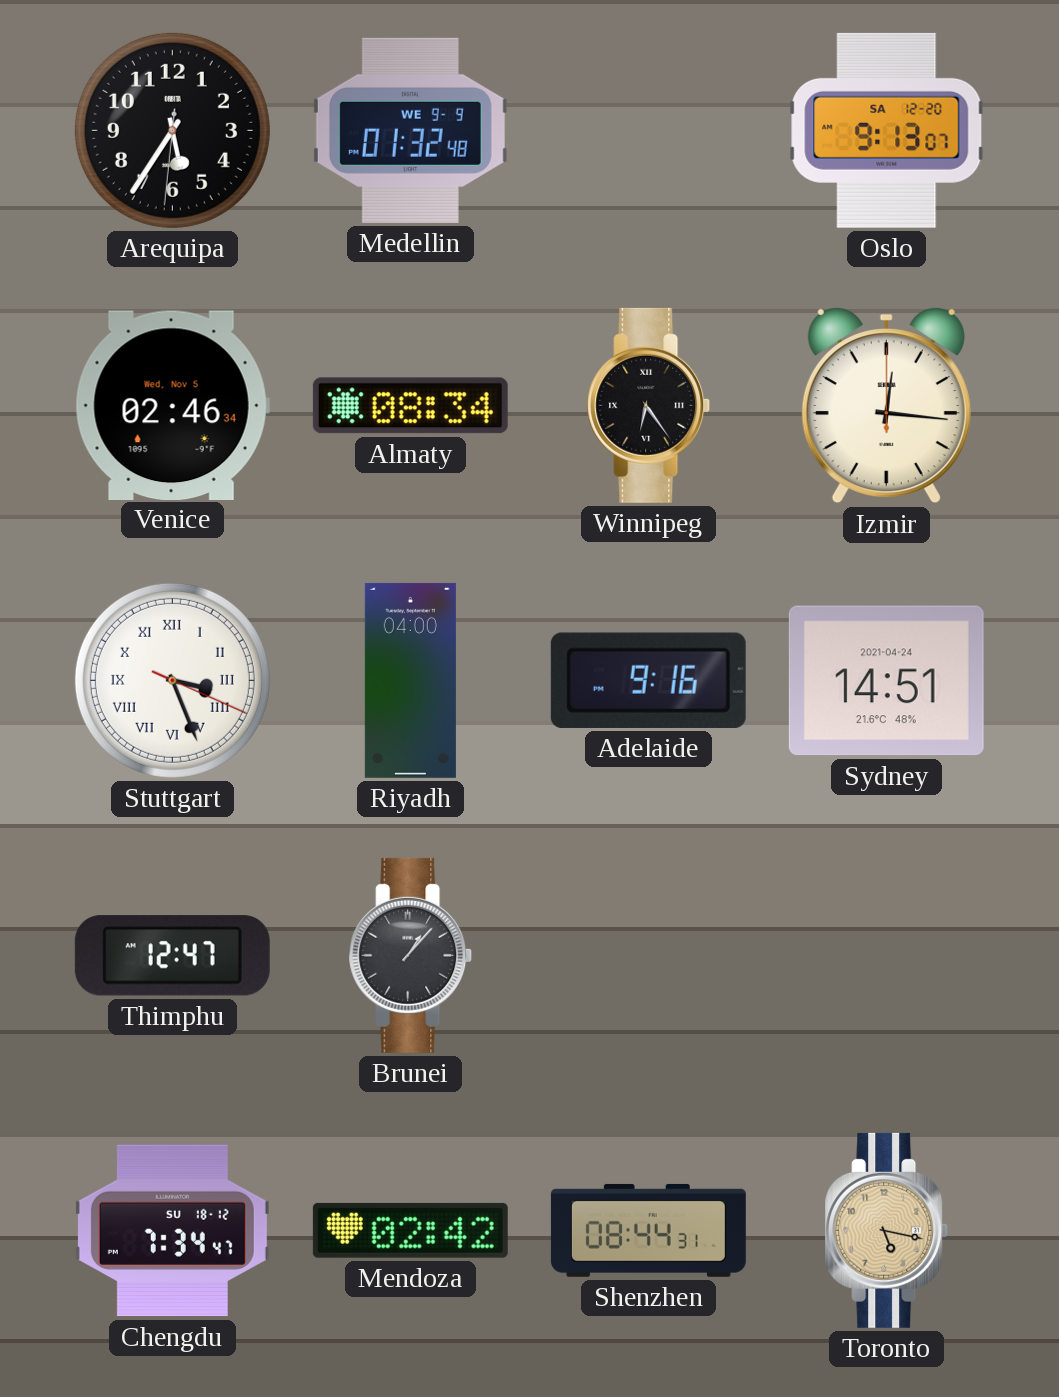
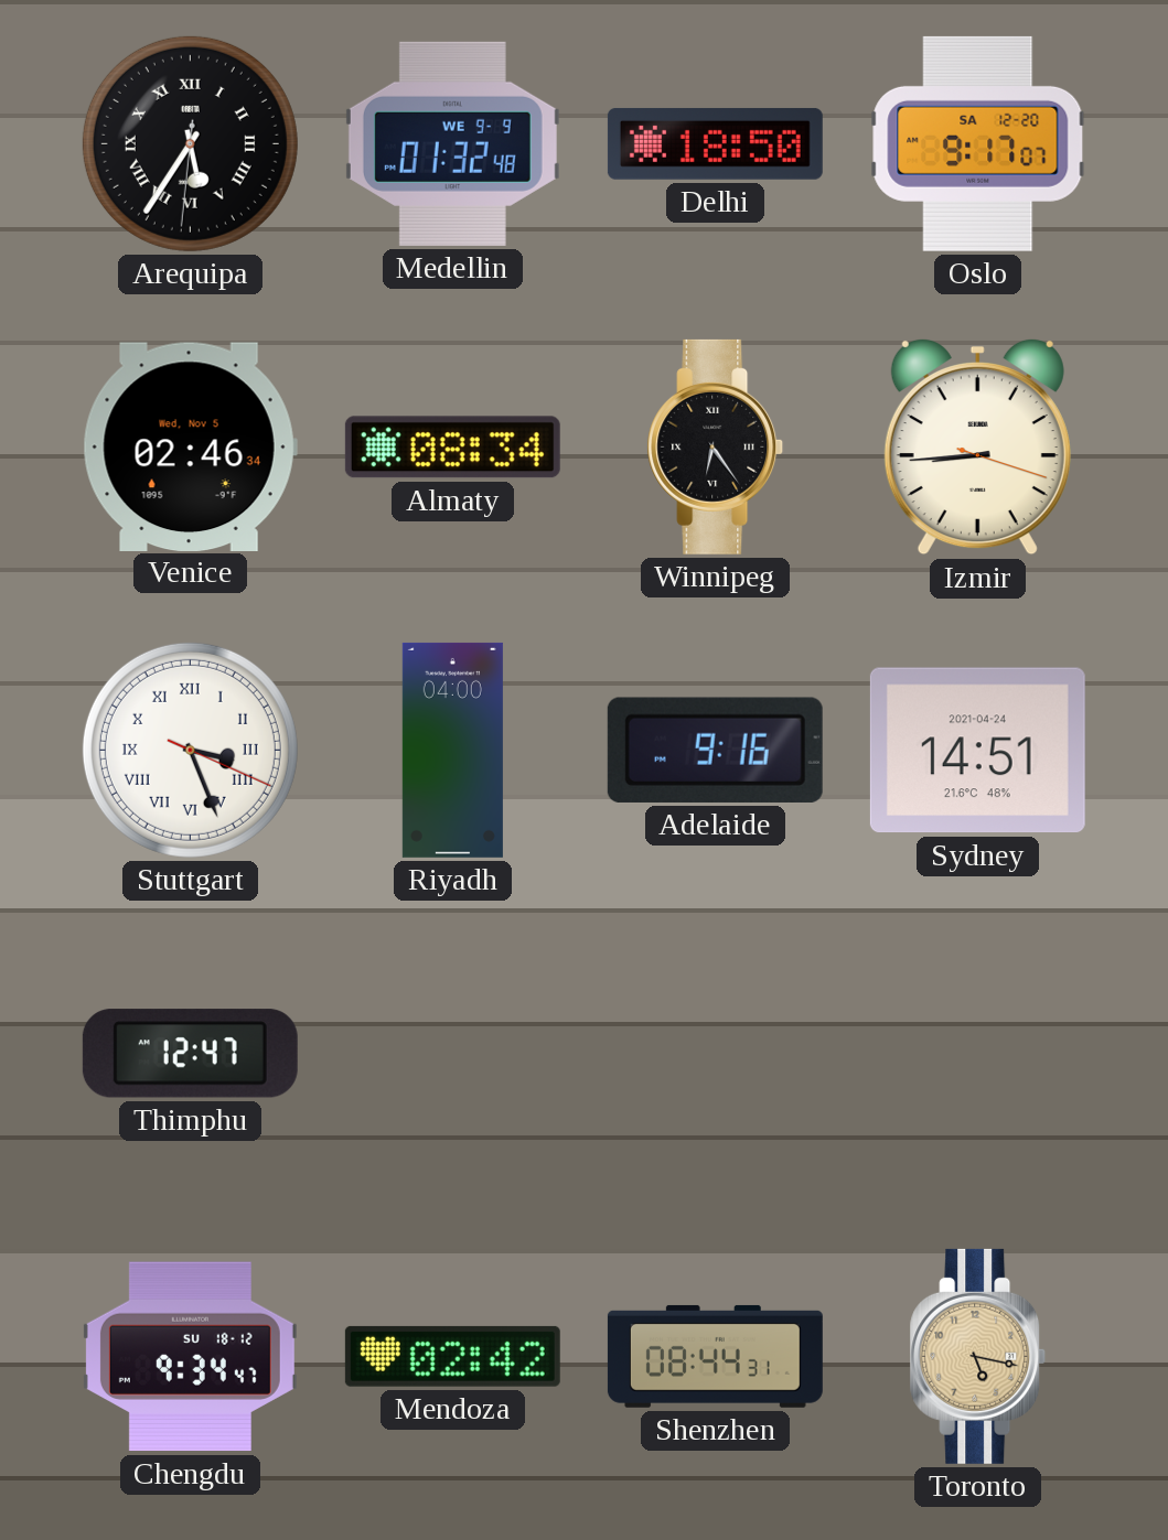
Arequipa numerals: Arabic -> Roman (190, 143)
Delhi: none -> 18:50 (715, 143)
Oslo: 9:13 -> 9:17 (978, 143)
Izmir: 12:16 -> 8:44 (977, 446)
Brunei: 1:07 -> none (411, 955)
Chengdu: 7:34 -> 9:34 (190, 1357)
